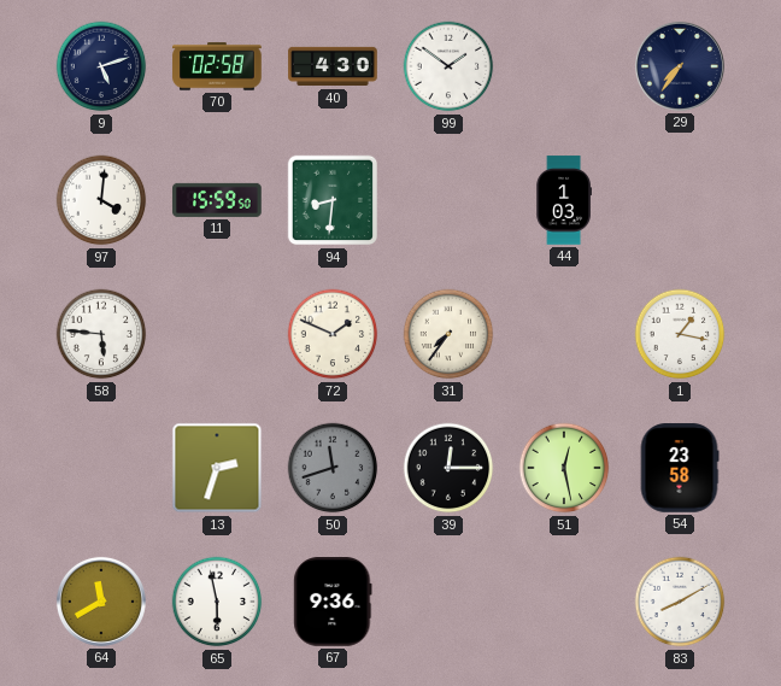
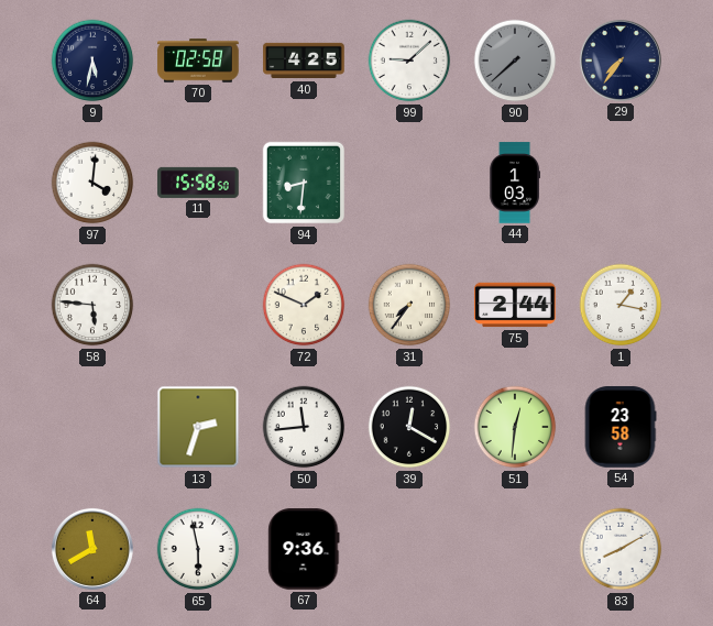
9: 5:12 -> 5:32 (92, 61)
40: 4:30 -> 4:25 (304, 61)
99: 1:51 -> 9:08 (409, 61)
90: none -> 7:38 (515, 61)
11: 15:59 -> 15:58 (198, 183)
75: none -> 2:44 (515, 305)
50: 11:42 -> 11:44 (304, 427)
50 dial: grey -> white (304, 427)
39: 12:15 -> 12:20 (409, 427)
51: 12:28 -> 12:31 (515, 427)
